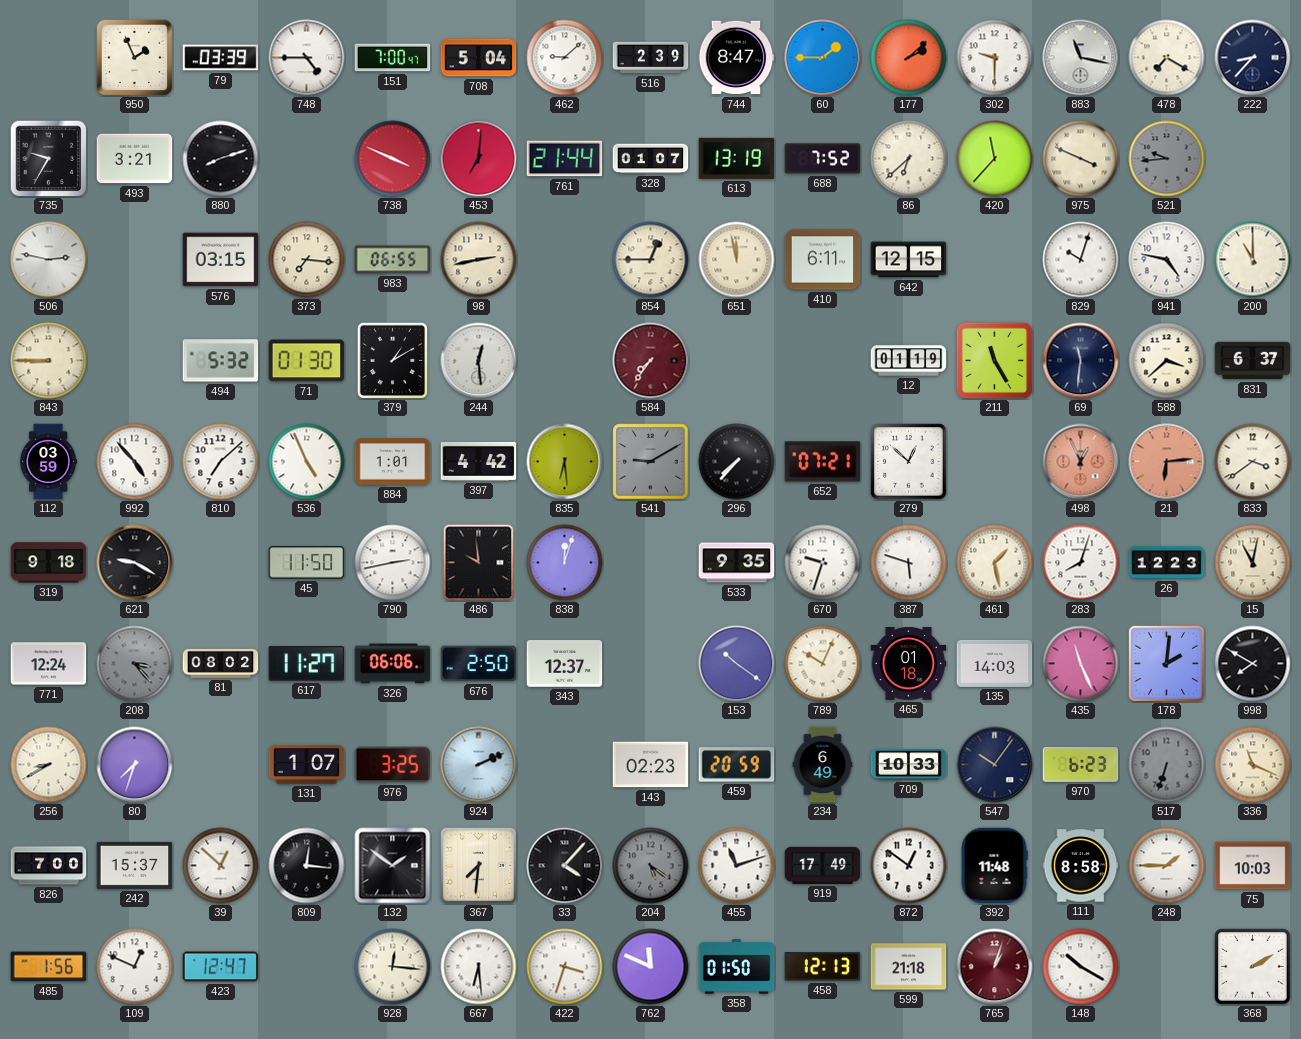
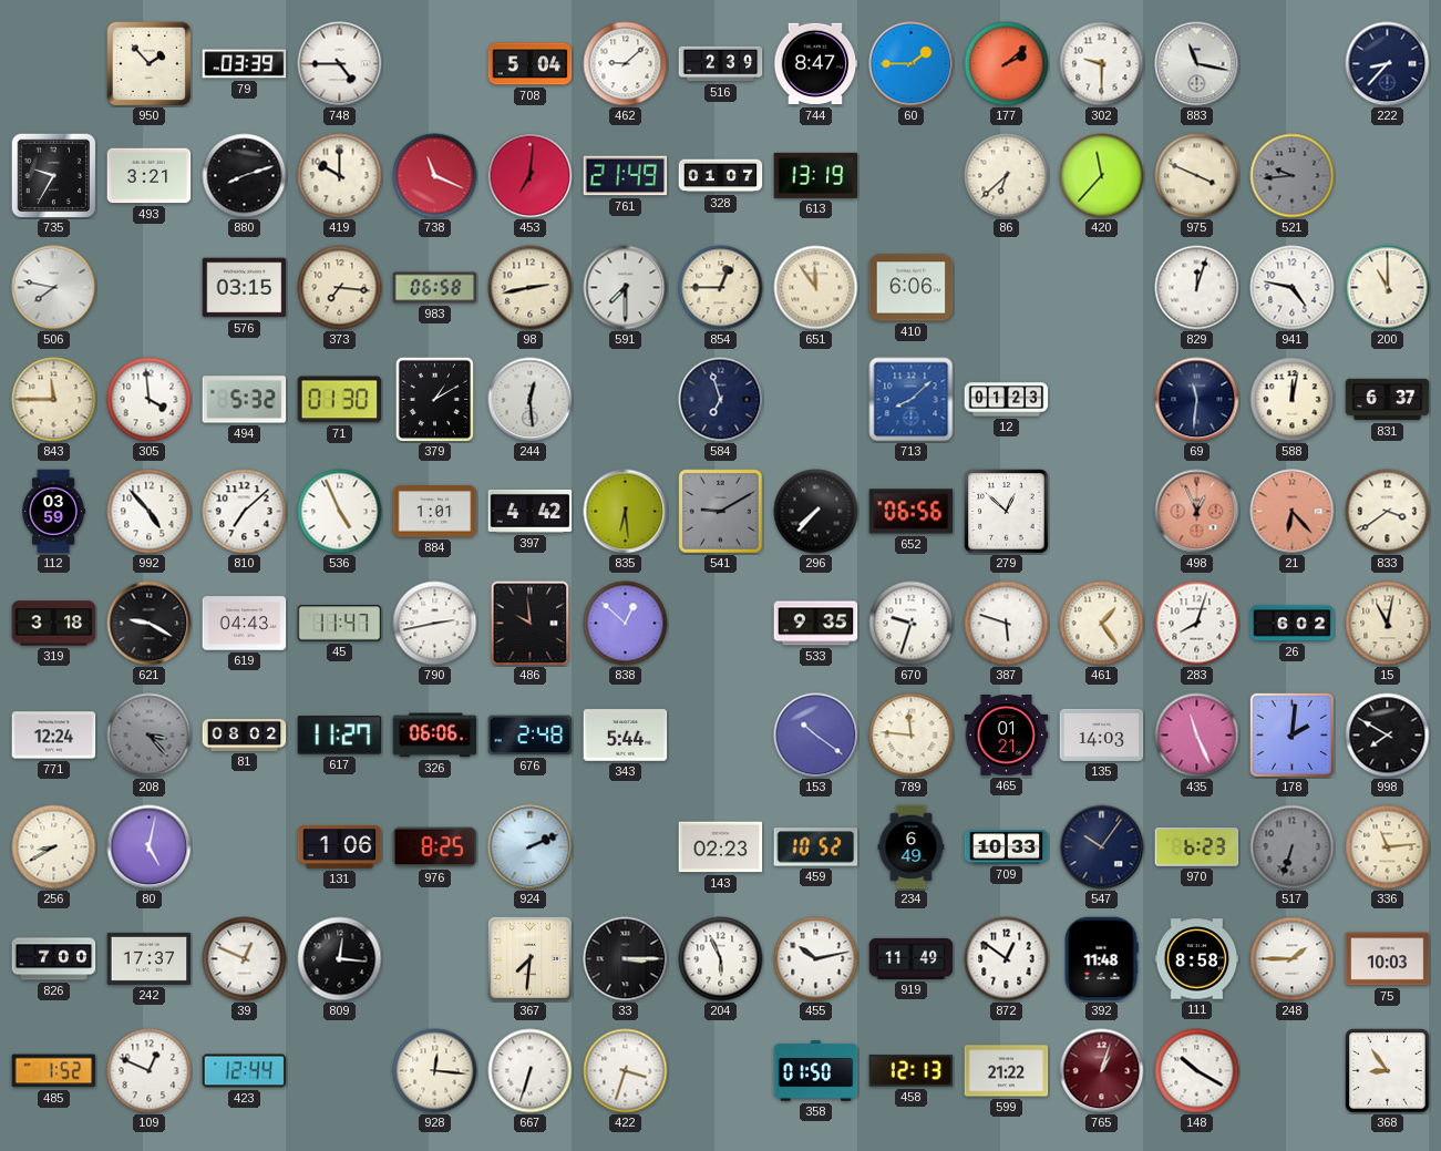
950: 1:56 -> 1:53 (148, 63)
151: 7:00 -> none (393, 58)
478: 7:20 -> none (1167, 58)
419: none -> 10:00 (340, 176)
738: 3:49 -> 11:19 (435, 176)
761: 21:44 -> 21:49 (626, 176)
688: 7:52 -> none (823, 159)
506: 2:47 -> 7:47 (54, 288)
983: 06:55 -> 06:58 (435, 288)
591: none -> 7:30 (626, 288)
651: 11:58 -> 11:54 (816, 288)
410: 6:11 -> 6:06 (912, 288)
642: 12:15 -> none (909, 260)
829: 10:03 -> 12:03 (1197, 288)
843: 8:45 -> 11:45 (54, 400)
305: none -> 3:59 (150, 400)
584: 7:36 -> 6:57 (721, 400)
584 dial: burgundy -> navy (721, 400)
713: none -> 8:08 (912, 400)
12: 01:19 -> 01:23 (1007, 400)
211: 11:25 -> none (994, 360)
588: 3:38 -> 12:02 (1293, 400)
652: 07:21 -> 06:56 (912, 512)
21: 6:14 -> 6:23 (1293, 512)
319: 9:18 -> 3:18 (54, 624)
619: none -> 04:43 (245, 624)
45: 11:50 -> 11:47 (340, 624)
838: 12:03 -> 12:52 (626, 624)
461: 1:28 -> 1:24 (1102, 624)
26: 12:23 -> 6:02 (1293, 624)
676: 2:50 -> 2:48 (531, 736)
343: 12:37 -> 5:44 (626, 736)
789: 10:04 -> 11:46 (912, 736)
465: 01:18 -> 01:21 (1007, 736)
80: 7:33 -> 5:02 (150, 847)
131: 1:07 -> 1:06 (340, 847)
976: 3:25 -> 8:25 (435, 847)
459: 20:59 -> 10:52 (816, 847)
336: 11:19 -> 11:14 (1388, 847)
242: 15:37 -> 17:37 (150, 958)
39: 12:52 -> 12:49 (245, 959)
132: 1:51 -> none (393, 866)
33: 4:07 -> 3:15 (626, 959)
204: 5:21 -> 5:56 (721, 959)
204 dial: grey -> white (721, 959)
455: 11:12 -> 10:13 (816, 959)
919: 17:49 -> 11:49 (912, 958)
485: 1:56 -> 1:52 (54, 1071)
423: 12:47 -> 12:44 (245, 1071)
667: 6:29 -> 6:33 (531, 1071)
762: 11:49 -> none (651, 967)
599: 21:18 -> 21:22 (1007, 1071)
368: 2:10 -> 8:54 (1388, 1071)
